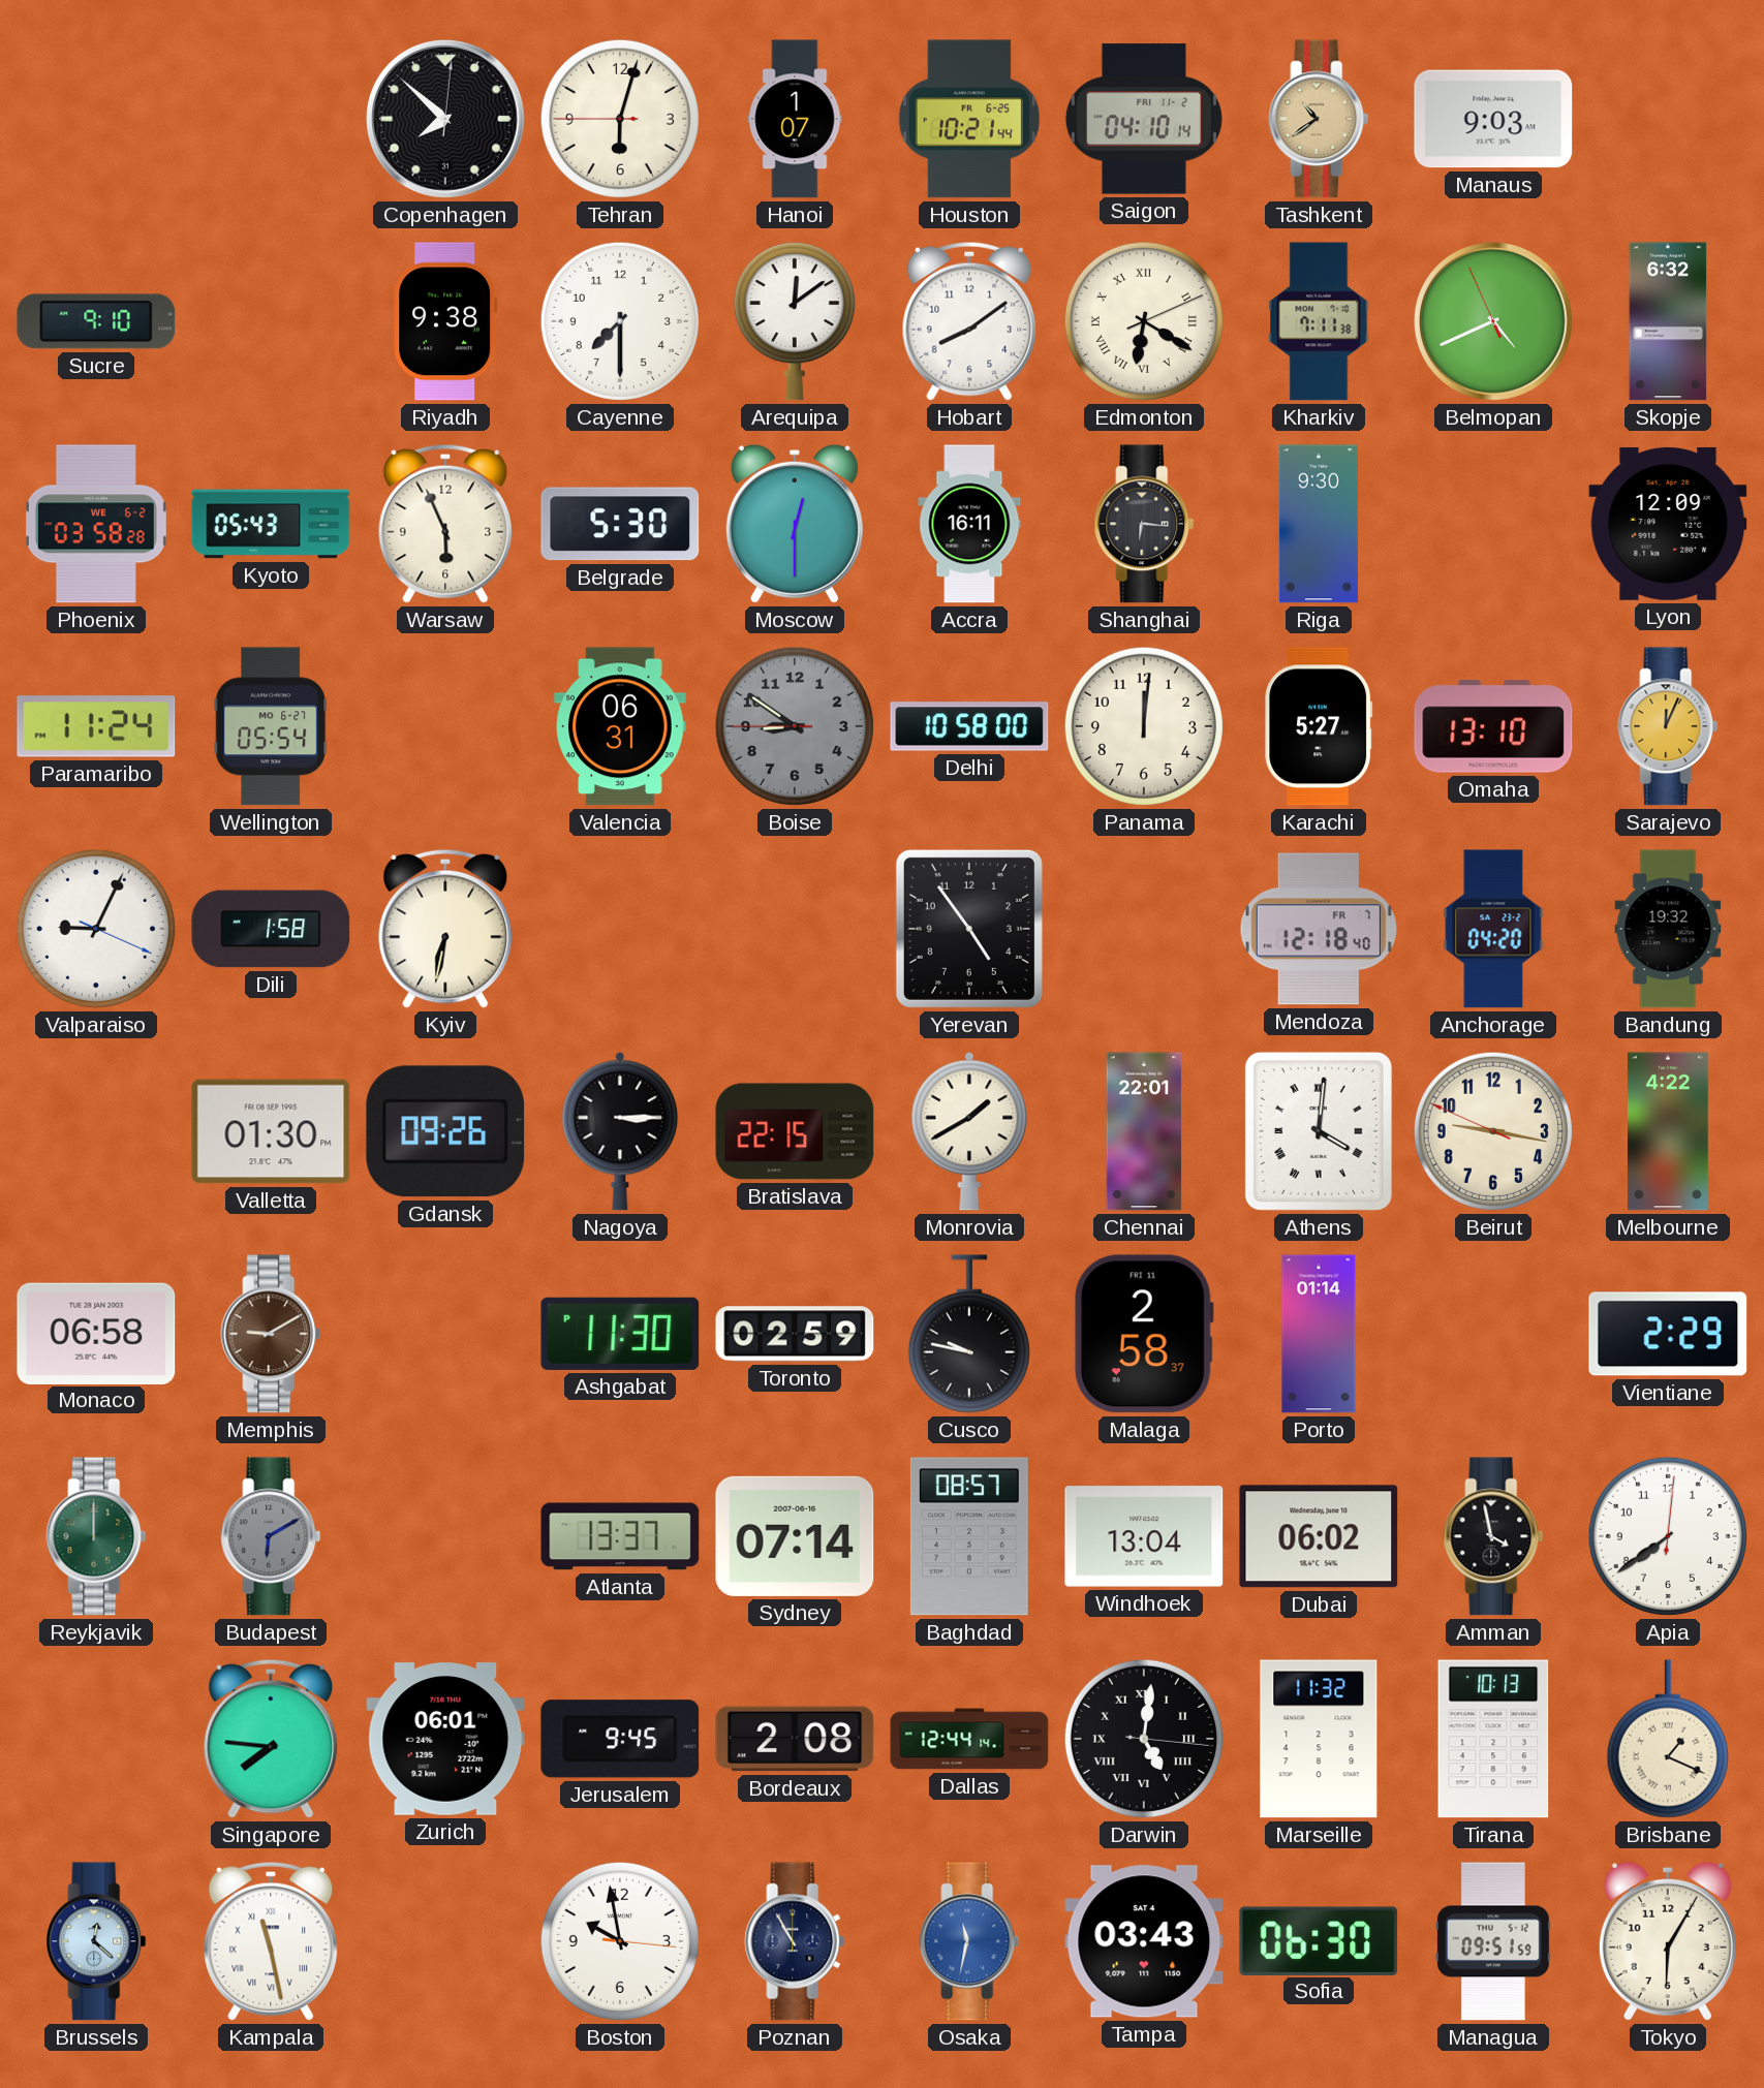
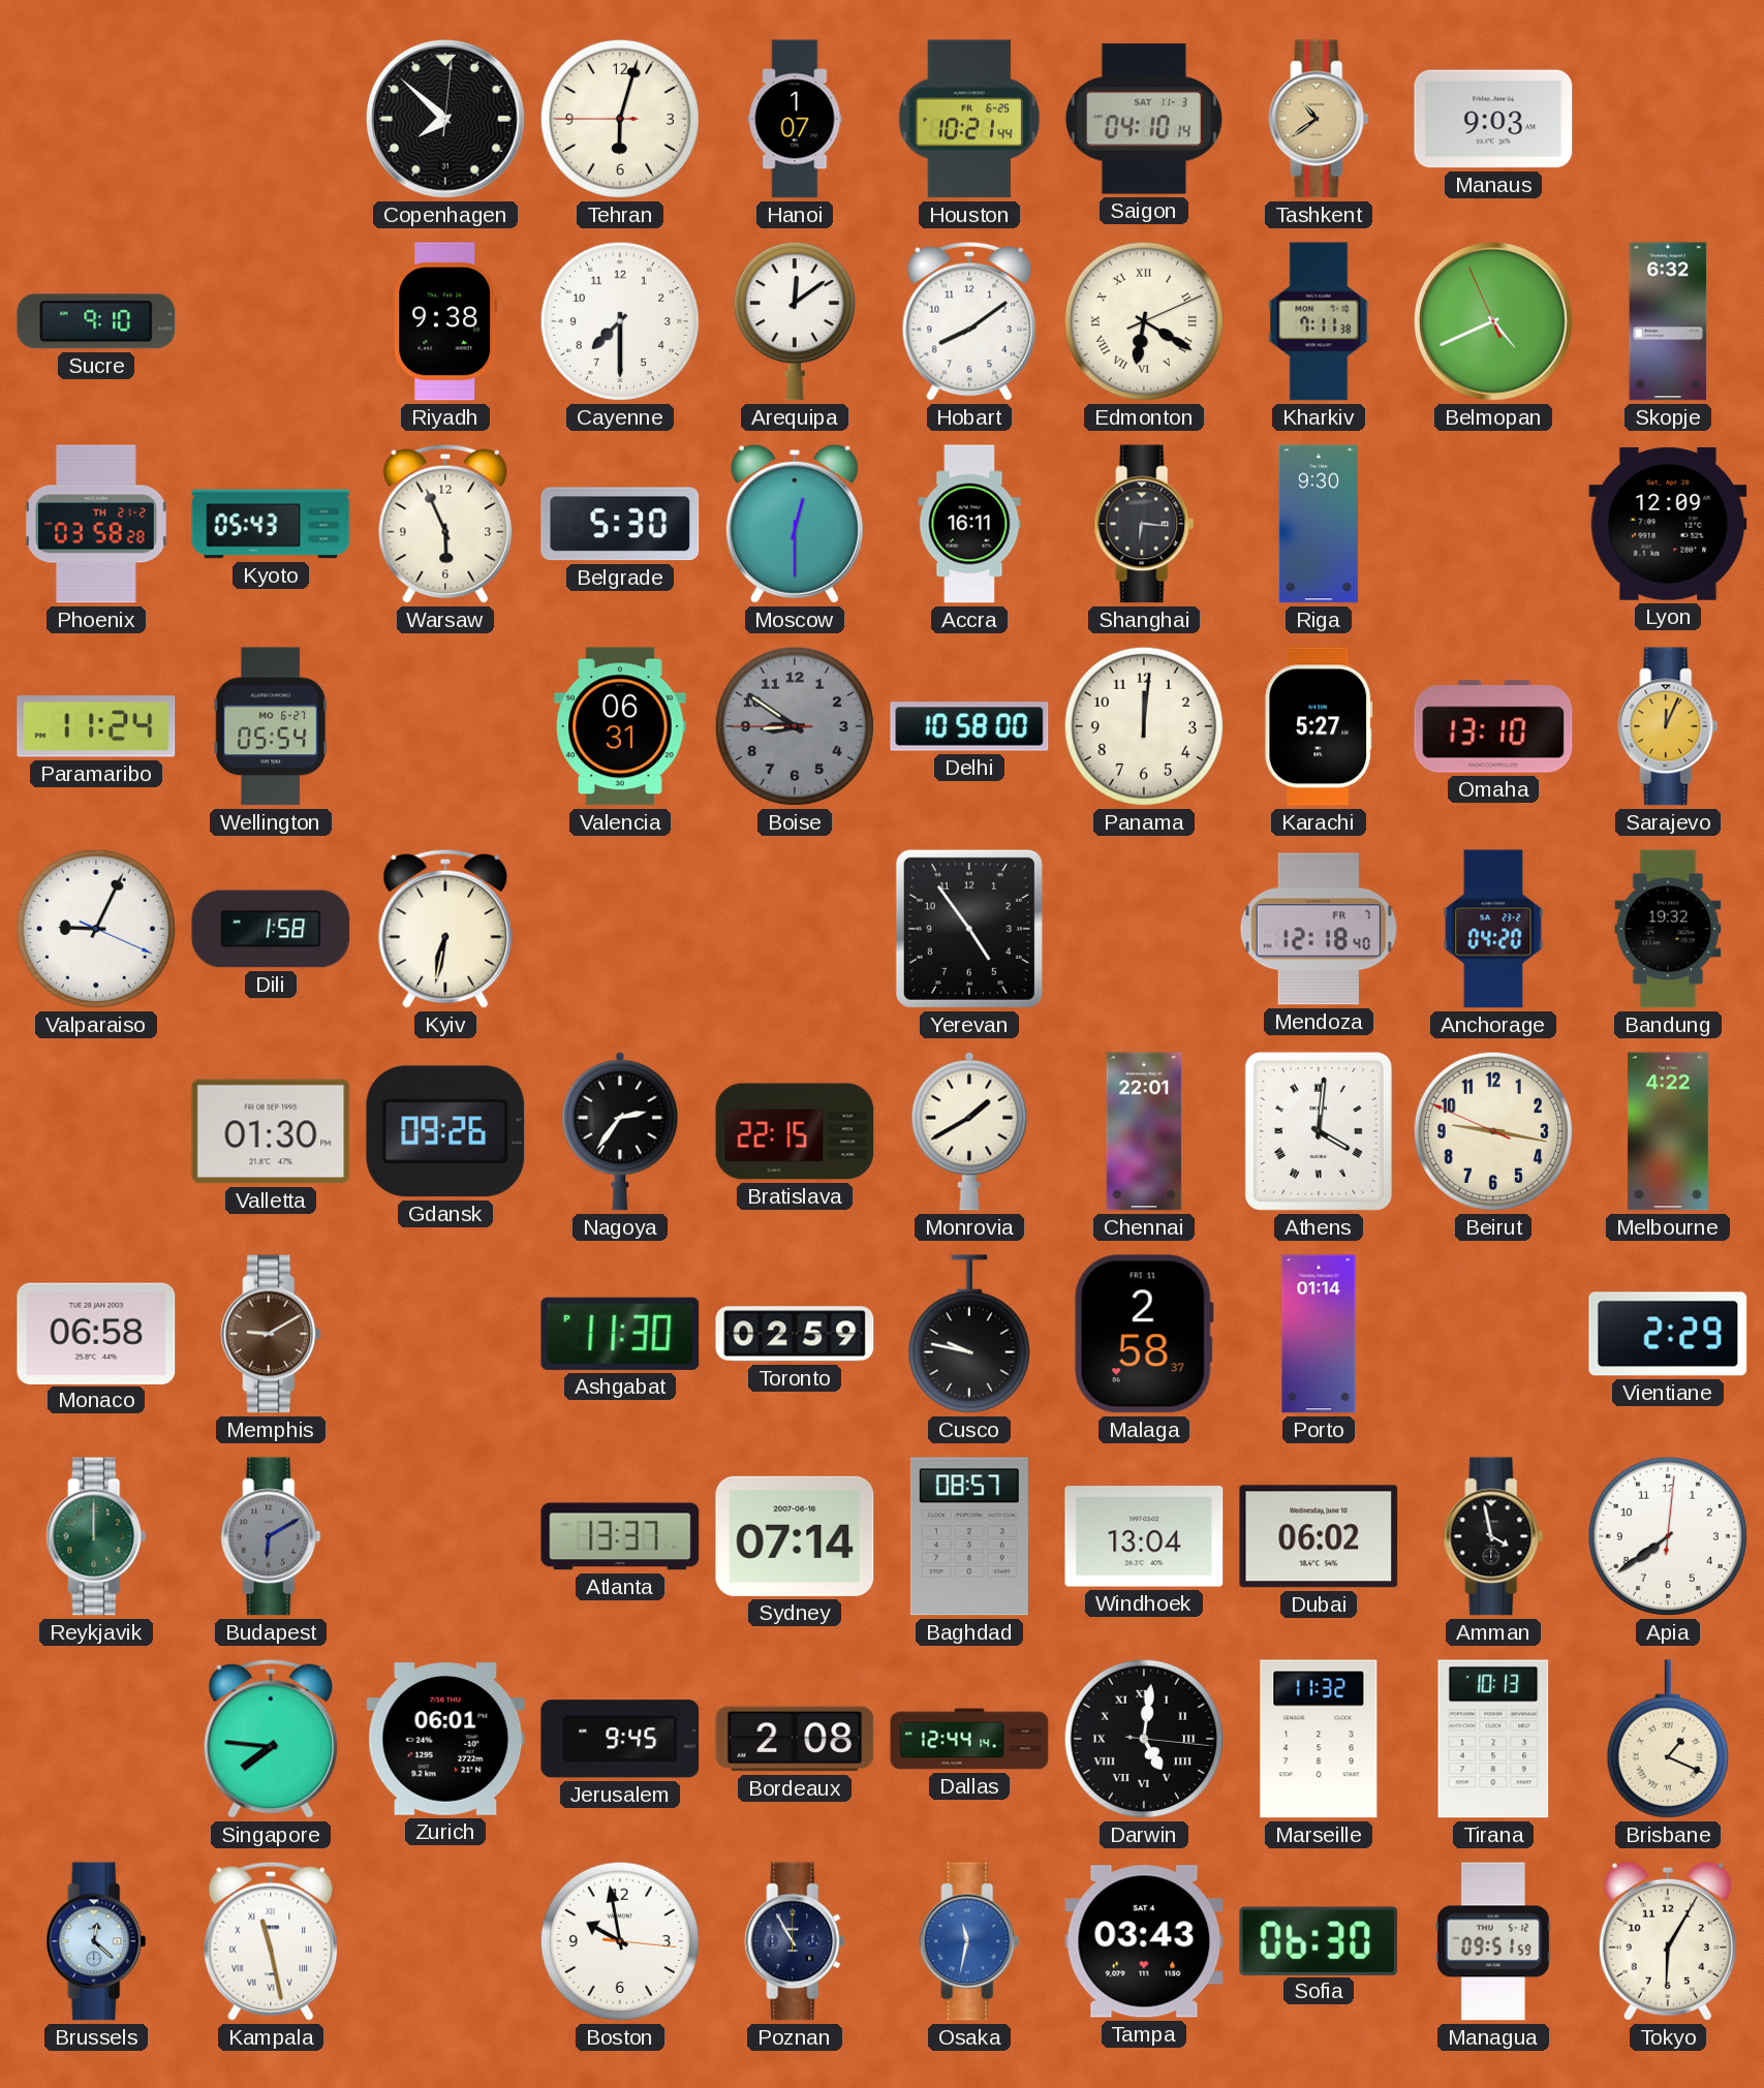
Saigon date: FRI 11-2 -> SAT 11-3 (1144, 119)
Phoenix date: WE 6-2 -> TH 21-2 (96, 524)
Nagoya: 3:15 -> 2:36 (620, 1131)
